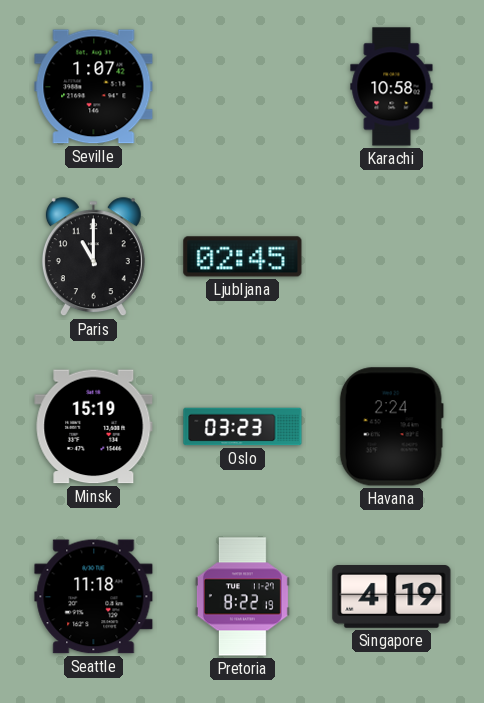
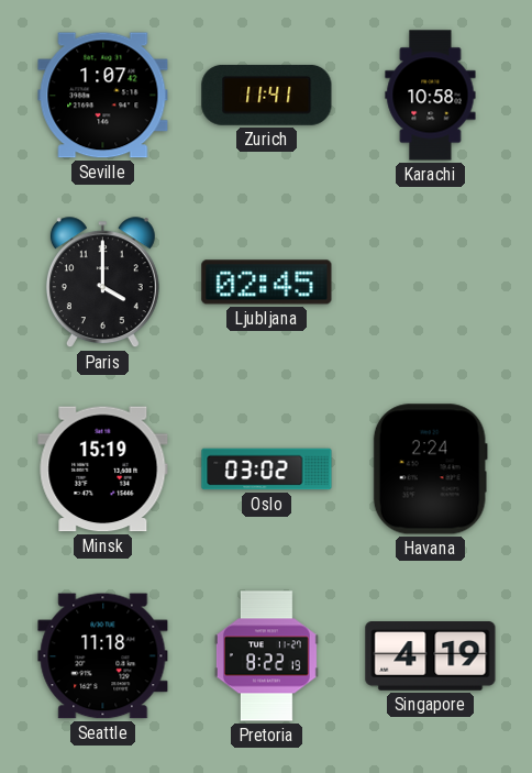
Zurich: none -> 11:41 (267, 95)
Paris: 11:00 -> 4:00 (102, 283)
Oslo: 03:23 -> 03:02 (267, 470)
